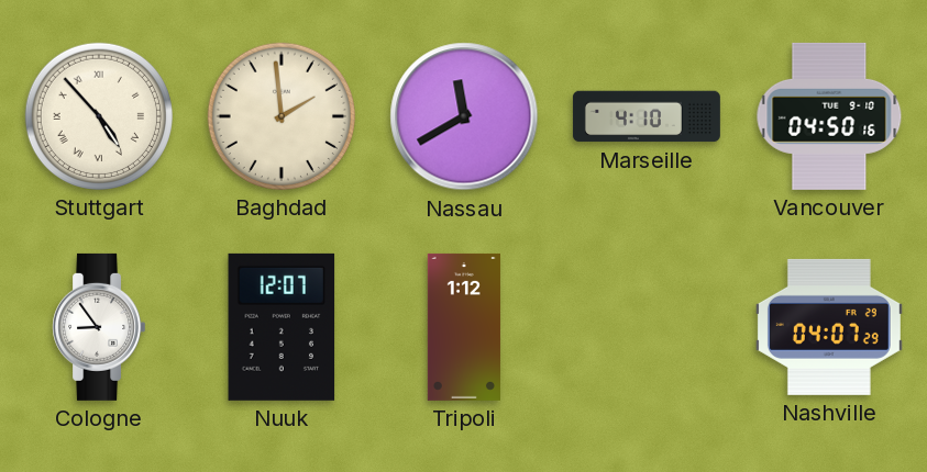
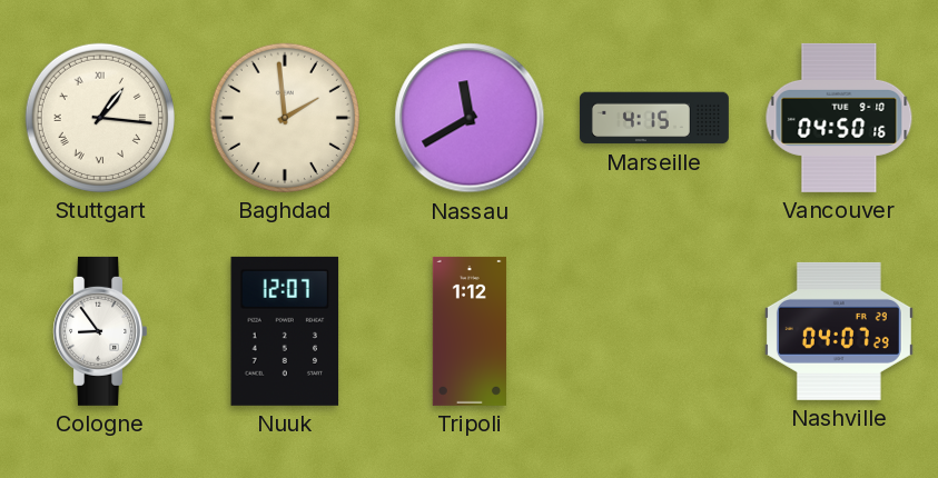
Stuttgart: 4:53 -> 1:16 (100, 118)
Marseille: 4:10 -> 4:15 (654, 118)
